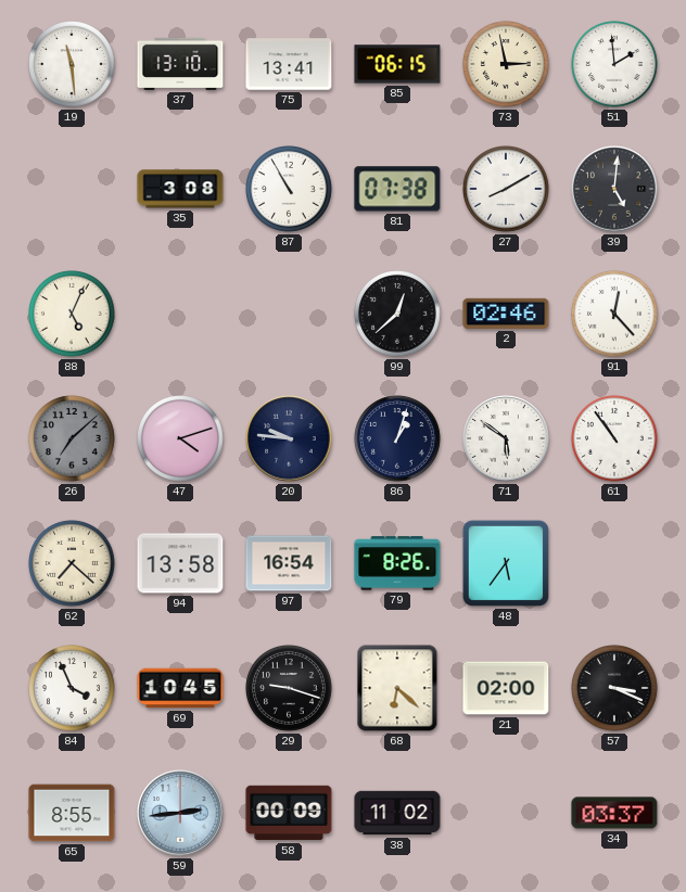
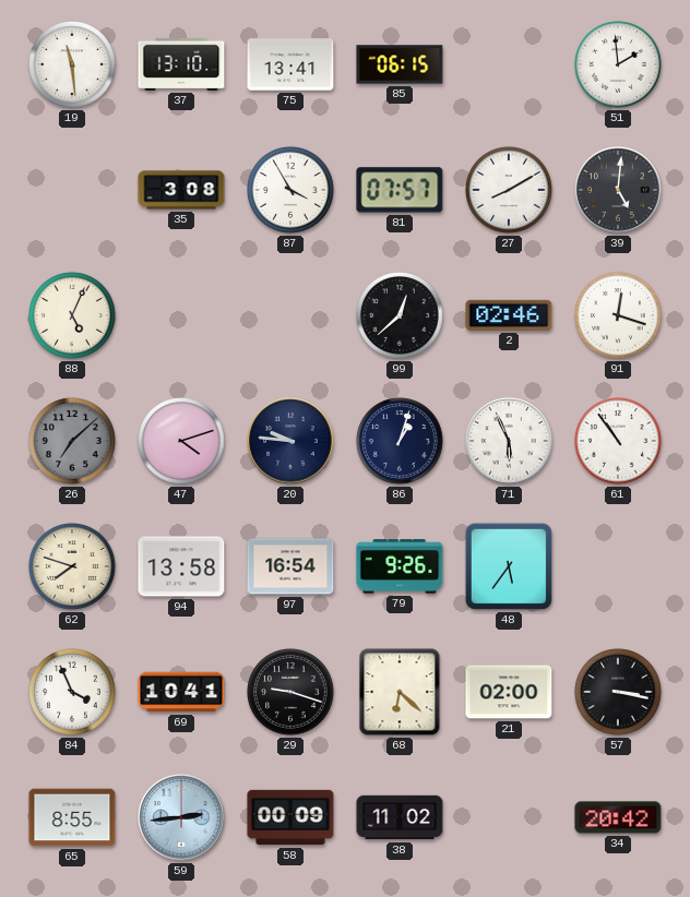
73: 2:58 -> none (507, 65)
87: 10:55 -> 3:55 (292, 191)
81: 07:38 -> 07:57 (400, 190)
91: 12:23 -> 12:18 (619, 316)
71: 5:51 -> 5:56 (509, 441)
62: 7:22 -> 7:48 (73, 567)
79: 8:26 -> 9:26 (400, 566)
69: 10:45 -> 10:41 (181, 692)
57: 3:19 -> 3:17 (619, 693)
34: 03:37 -> 20:42 (618, 817)
